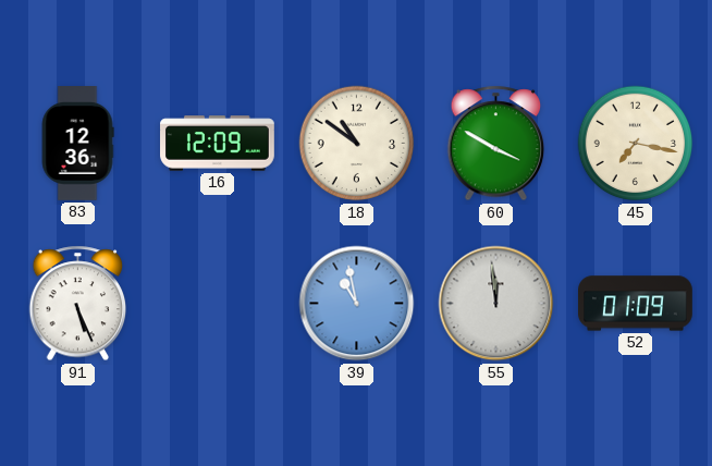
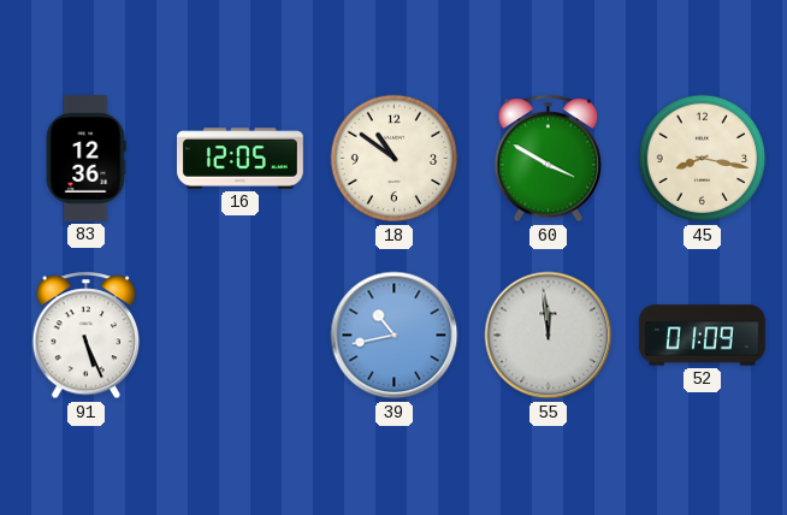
16: 12:09 -> 12:05 (241, 159)
45: 7:17 -> 8:17 (703, 159)
39: 10:58 -> 10:43 (395, 336)
